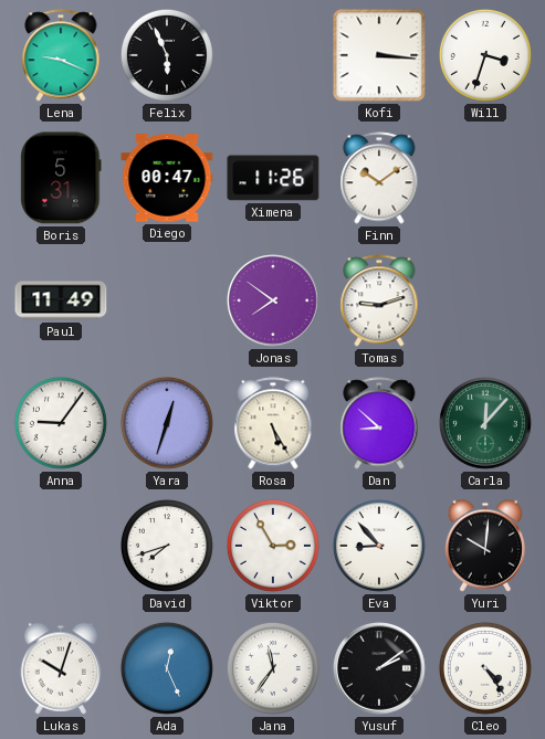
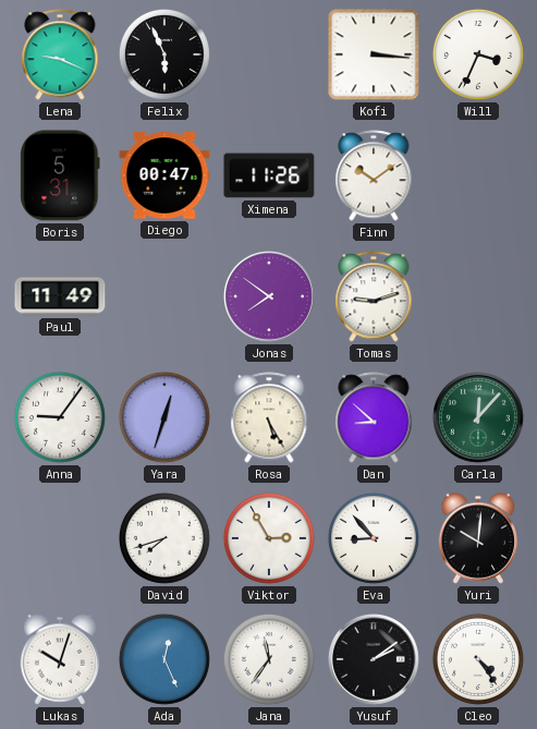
Will: 3:33 -> 3:34 (478, 54)
